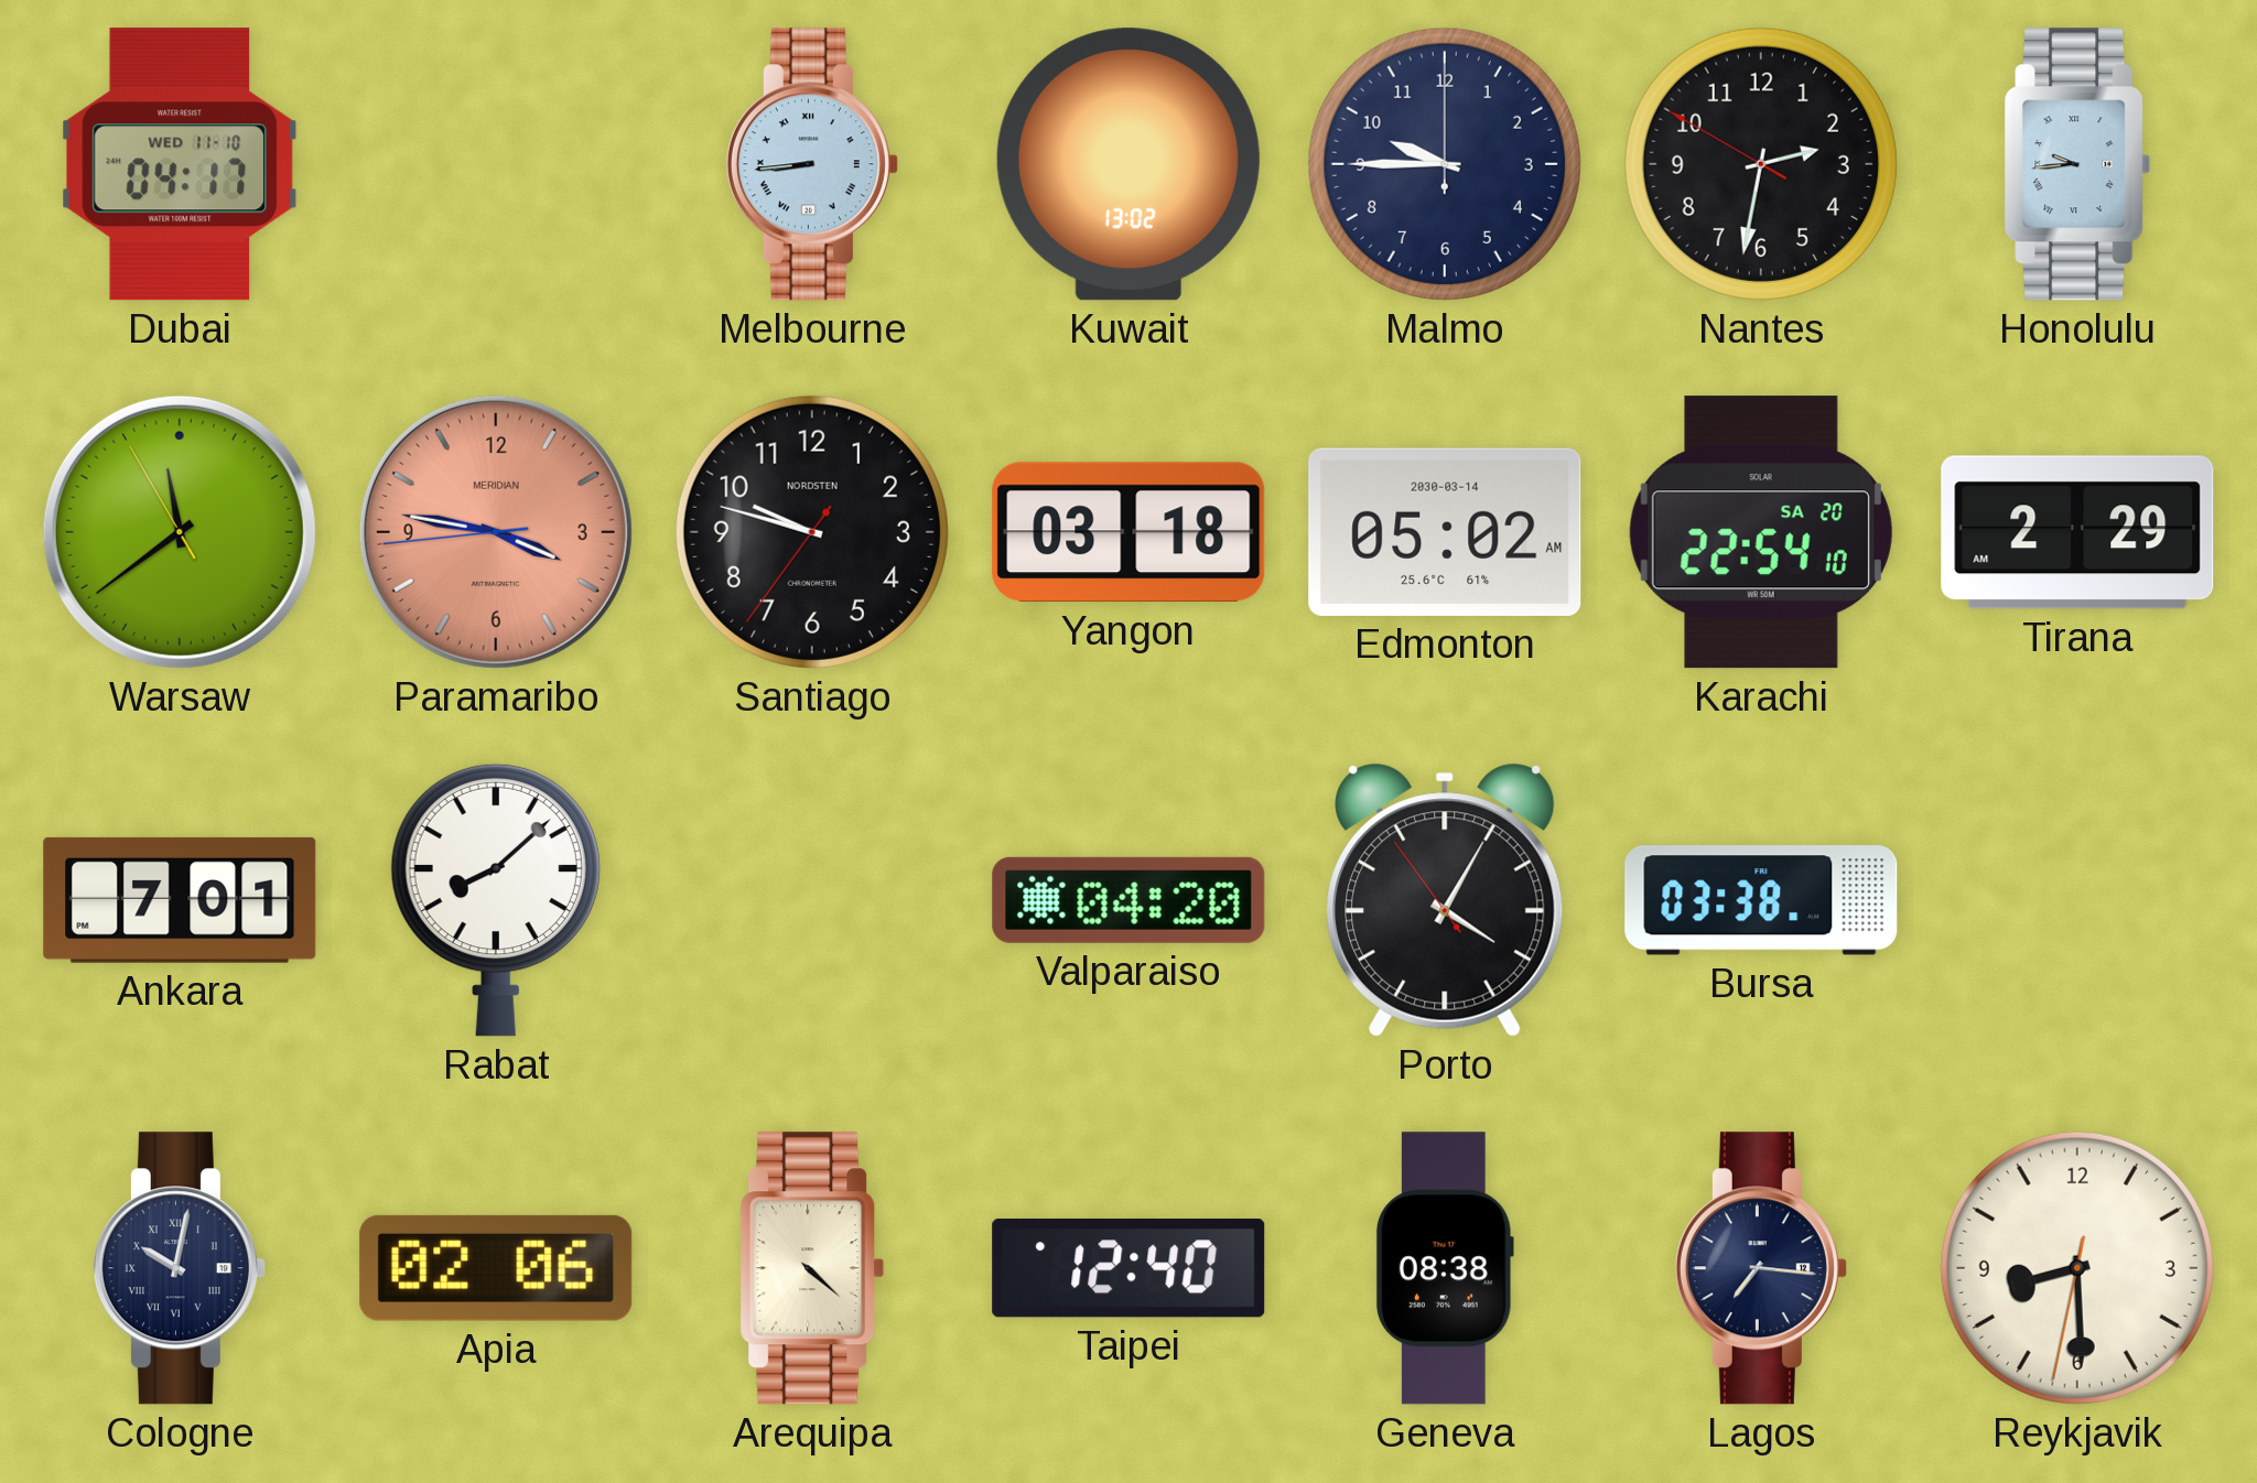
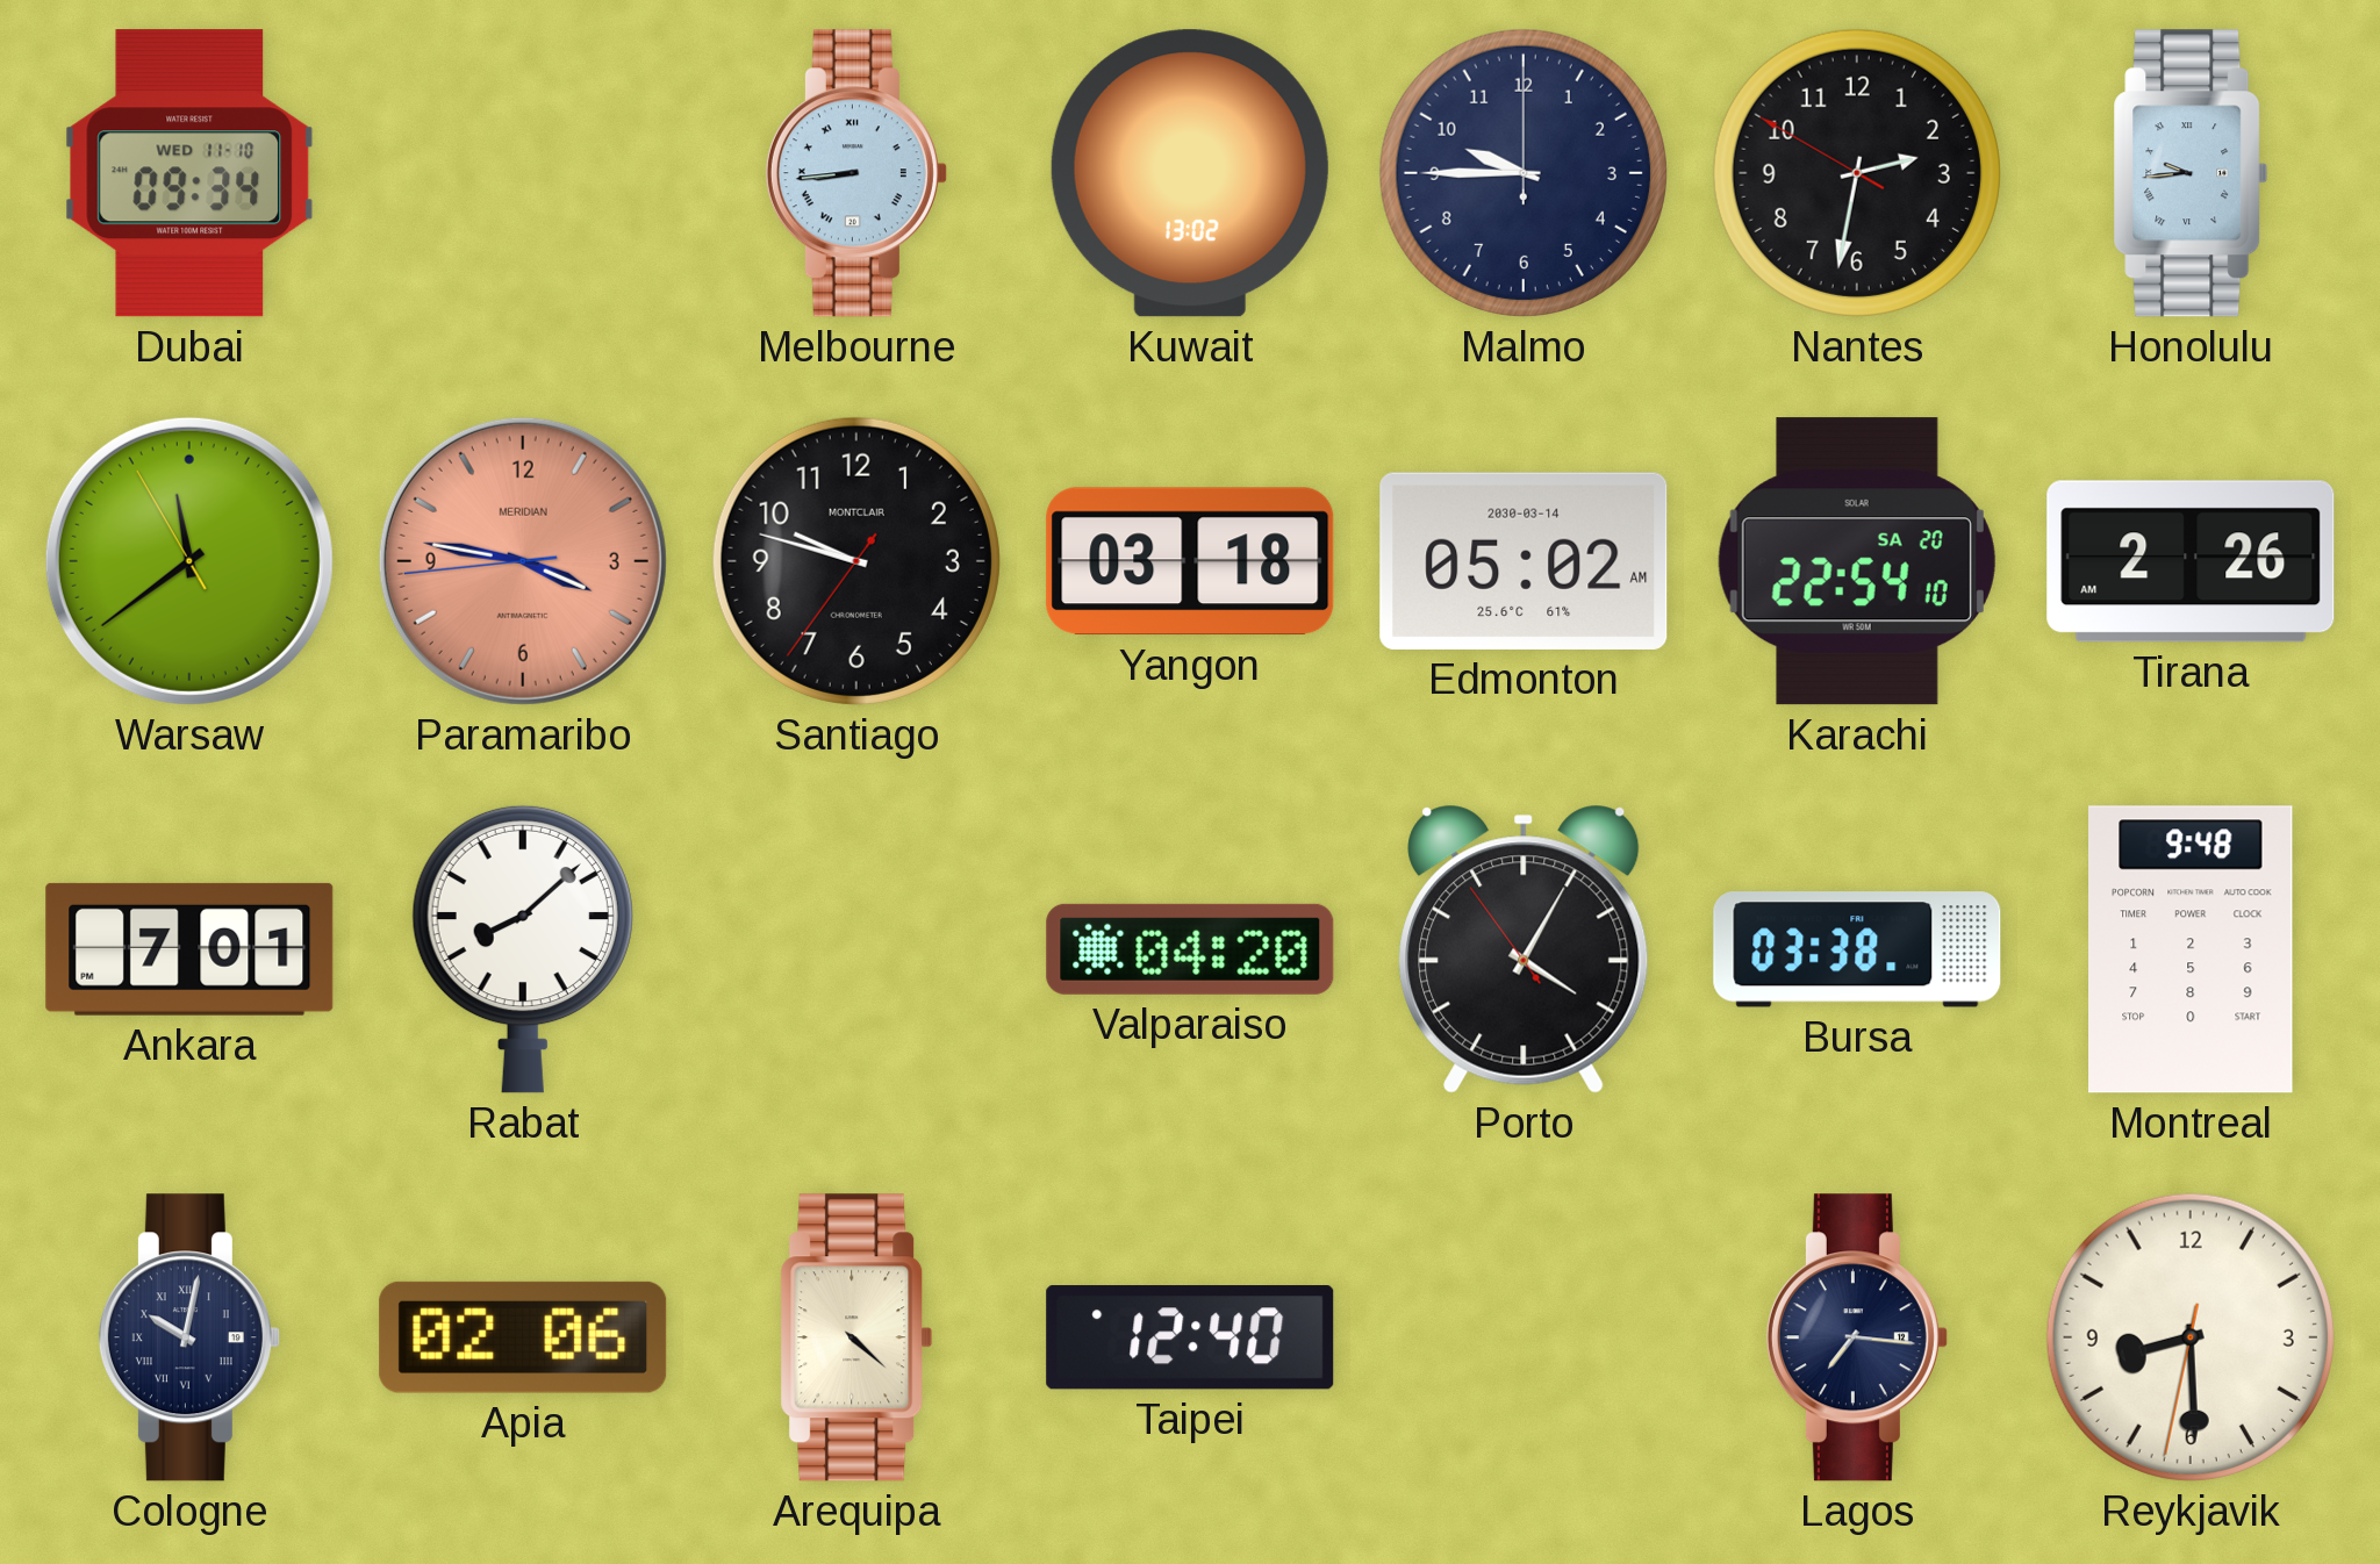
Dubai: 04:17 -> 09:34 (189, 173)
Santiago brand: NORDSTEN -> MONTCLAIR (856, 561)
Tirana: 2:29 -> 2:26 (2191, 561)
Montreal: none -> 9:48 (2191, 949)
Geneva: 08:38 -> none (1445, 1268)
